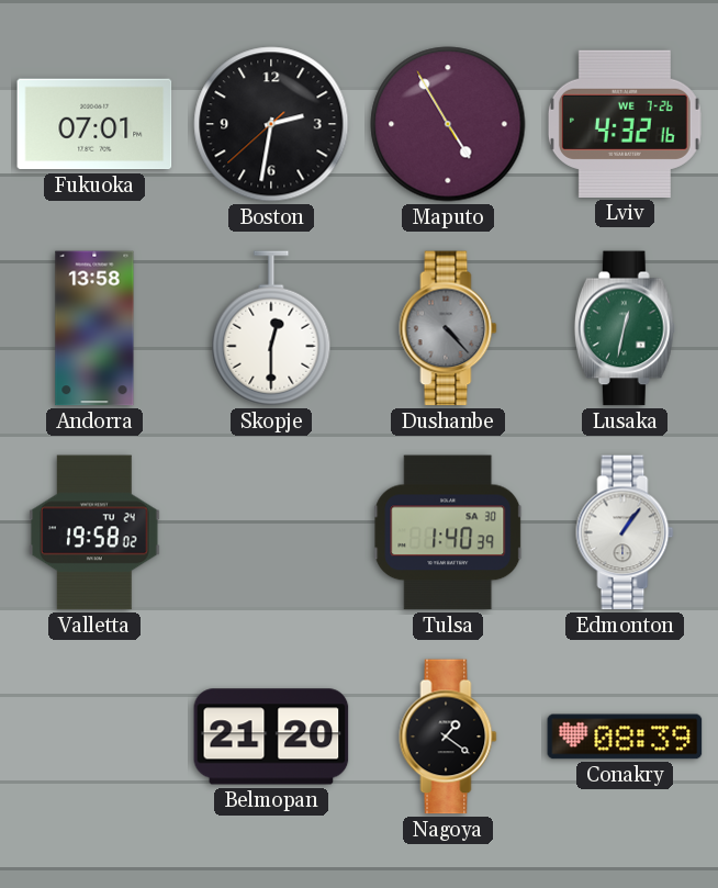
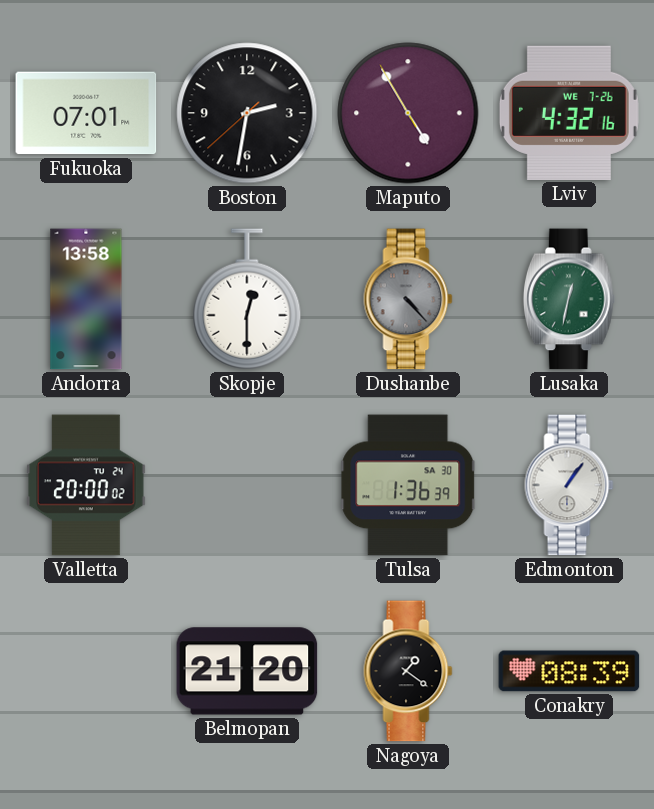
Valletta: 19:58 -> 20:00 (86, 485)
Tulsa: 1:40 -> 1:36 (409, 485)
